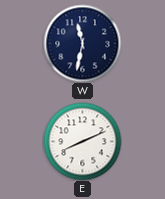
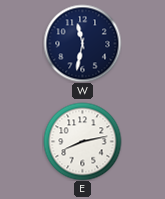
E: 8:11 -> 8:13 (82, 141)
